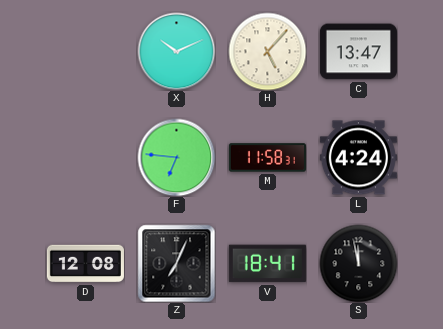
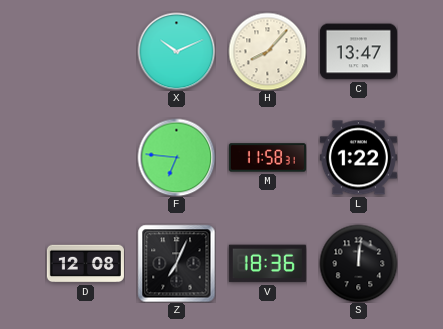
H: 5:07 -> 8:07 (267, 51)
L: 4:24 -> 1:22 (358, 158)
V: 18:41 -> 18:36 (267, 264)
S: 11:58 -> 12:01 (358, 263)
